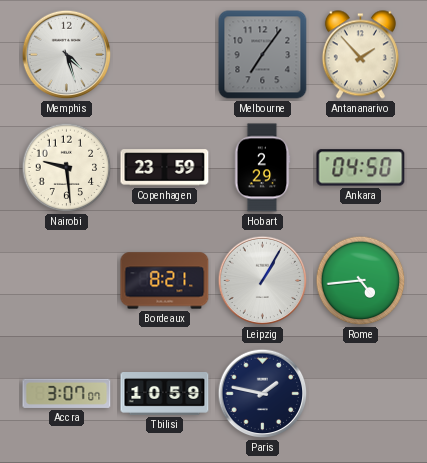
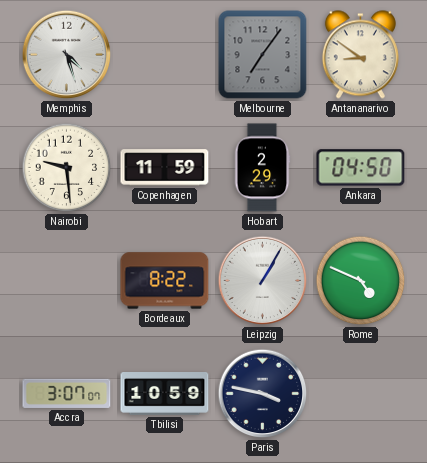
Antananarivo: 1:53 -> 8:51 (360, 55)
Copenhagen: 23:59 -> 11:59 (165, 168)
Bordeaux: 8:21 -> 8:22 (165, 281)
Rome: 4:44 -> 4:49 (361, 281)
Paris: 1:47 -> 3:47 (263, 394)
